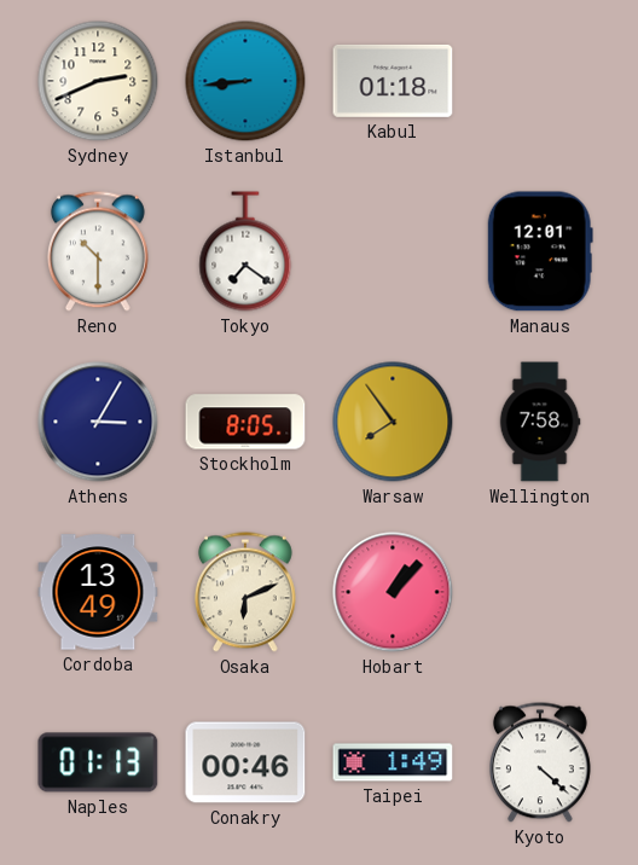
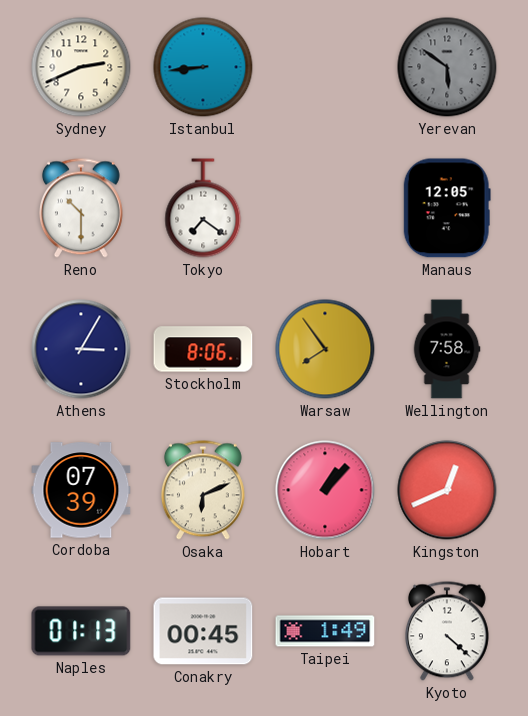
Kabul: 01:18 -> none (393, 81)
Yerevan: none -> 5:51 (447, 67)
Manaus: 12:01 -> 12:05 (447, 208)
Stockholm: 8:05 -> 8:06 (203, 349)
Cordoba: 13:49 -> 07:39 (81, 490)
Kingston: none -> 12:41 (447, 490)
Conakry: 00:46 -> 00:45 (203, 631)
